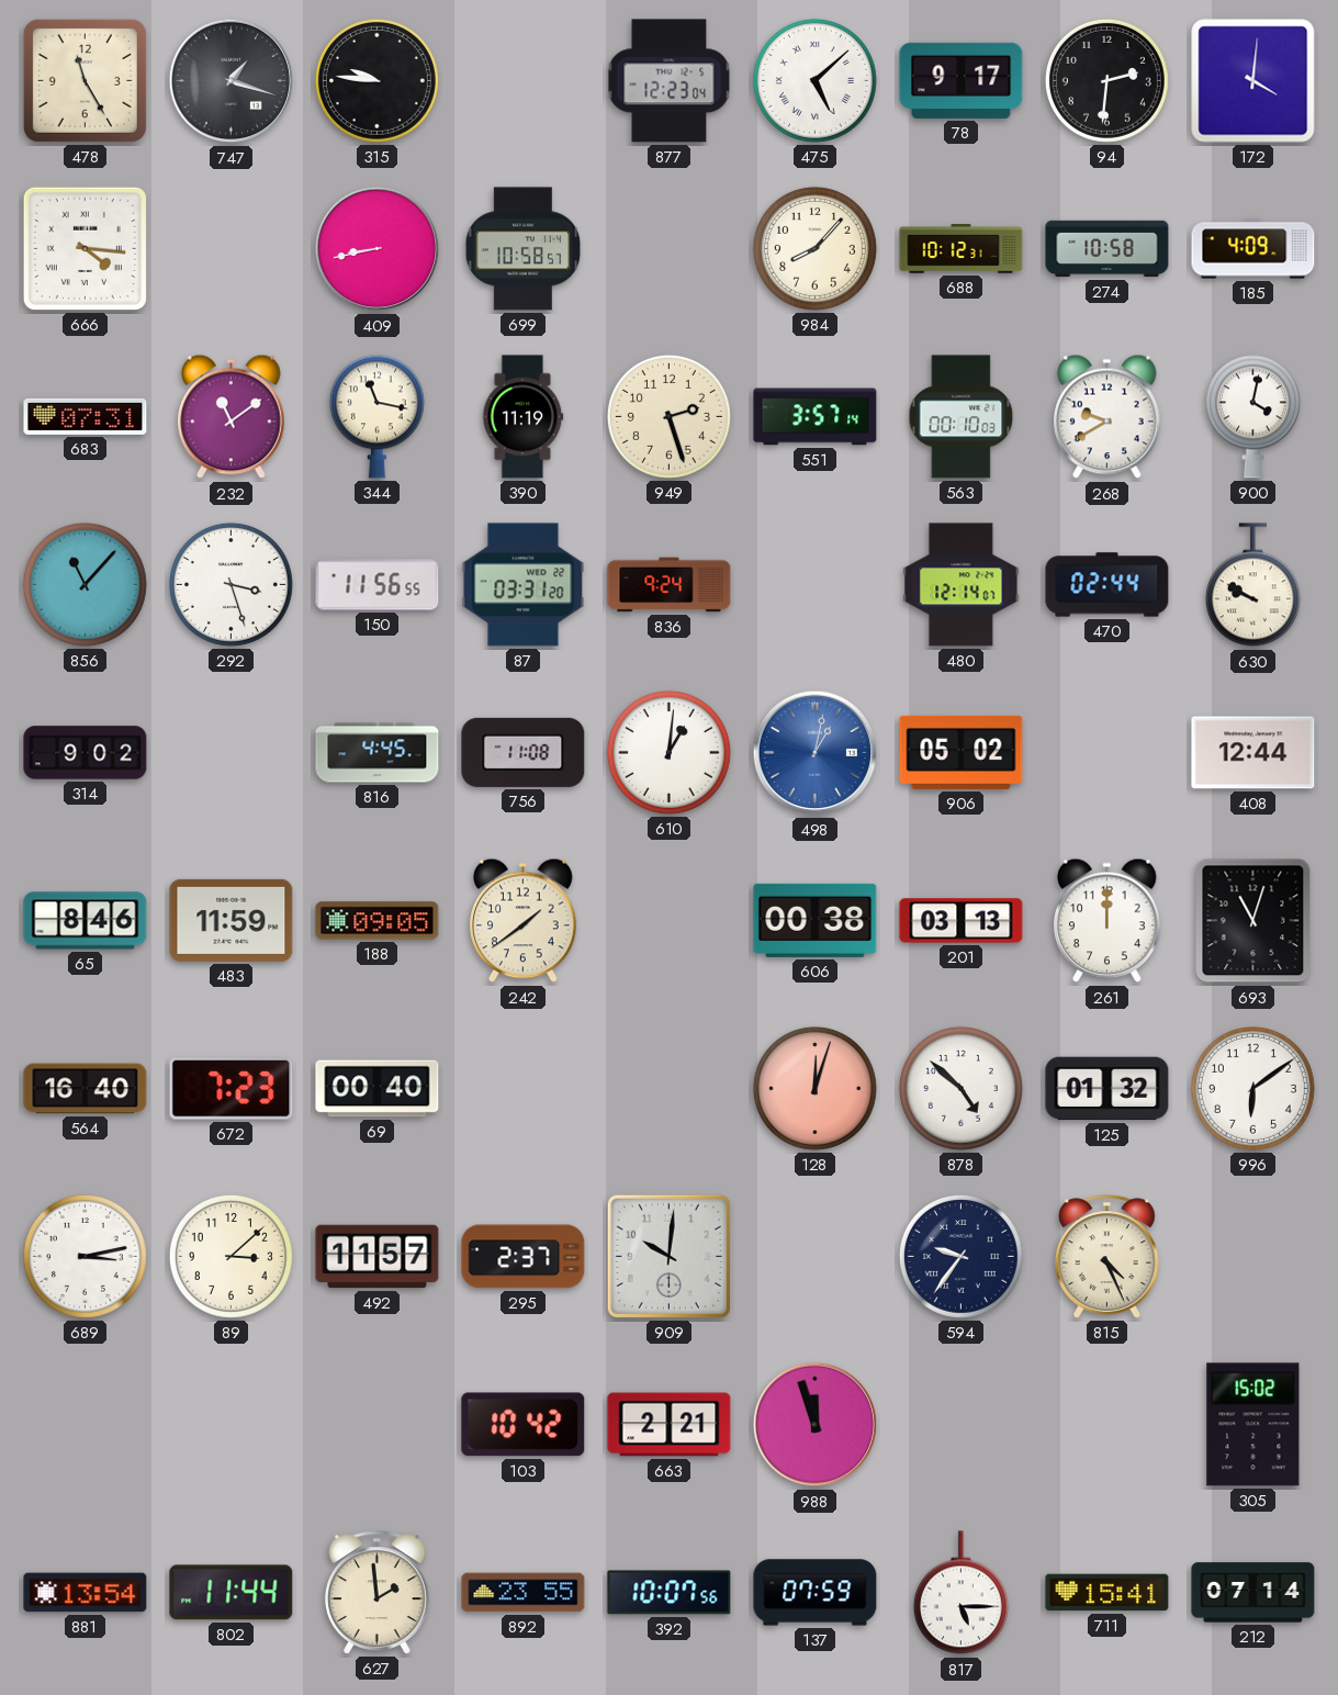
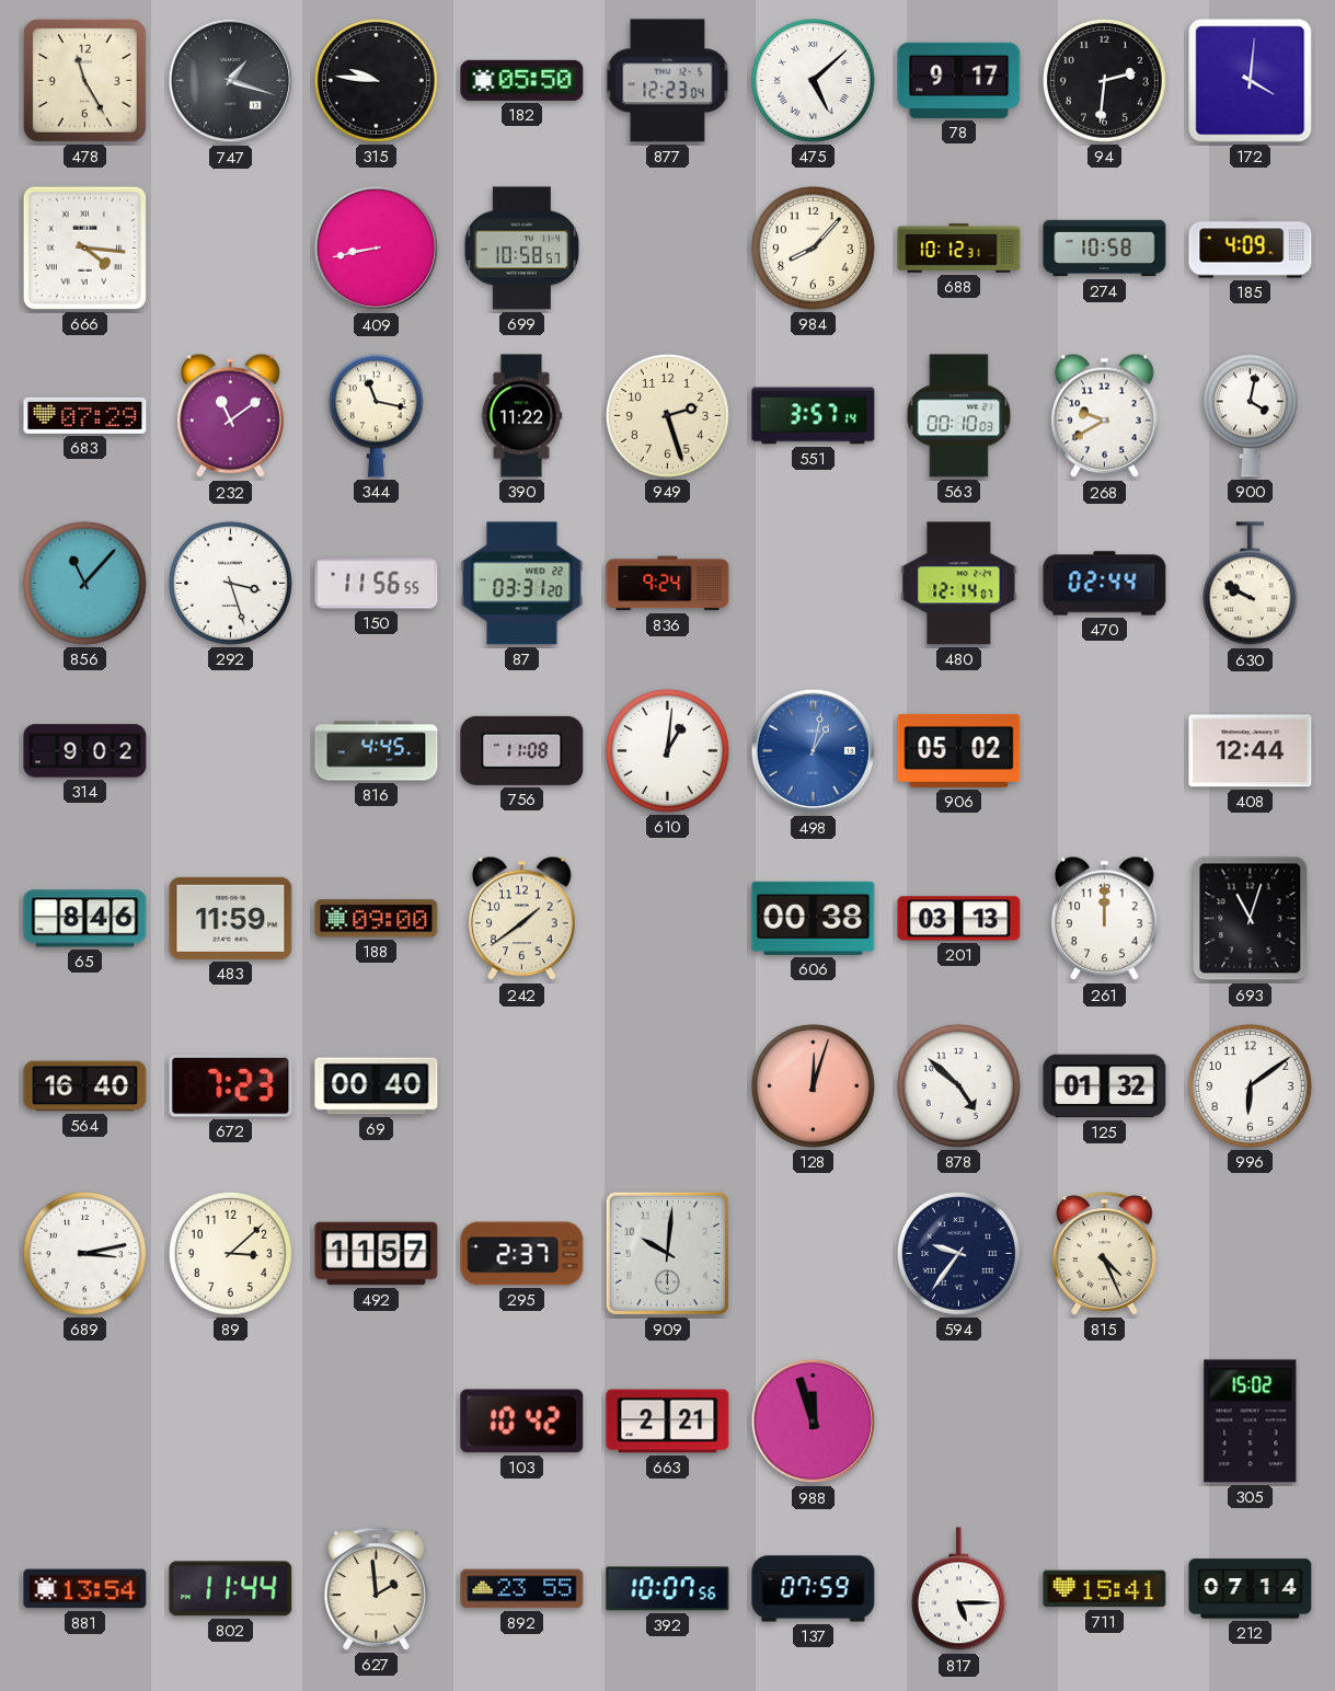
182: none -> 05:50 (522, 80)
683: 07:31 -> 07:29 (85, 415)
390: 11:19 -> 11:22 (521, 416)
188: 09:05 -> 09:00 (377, 919)
